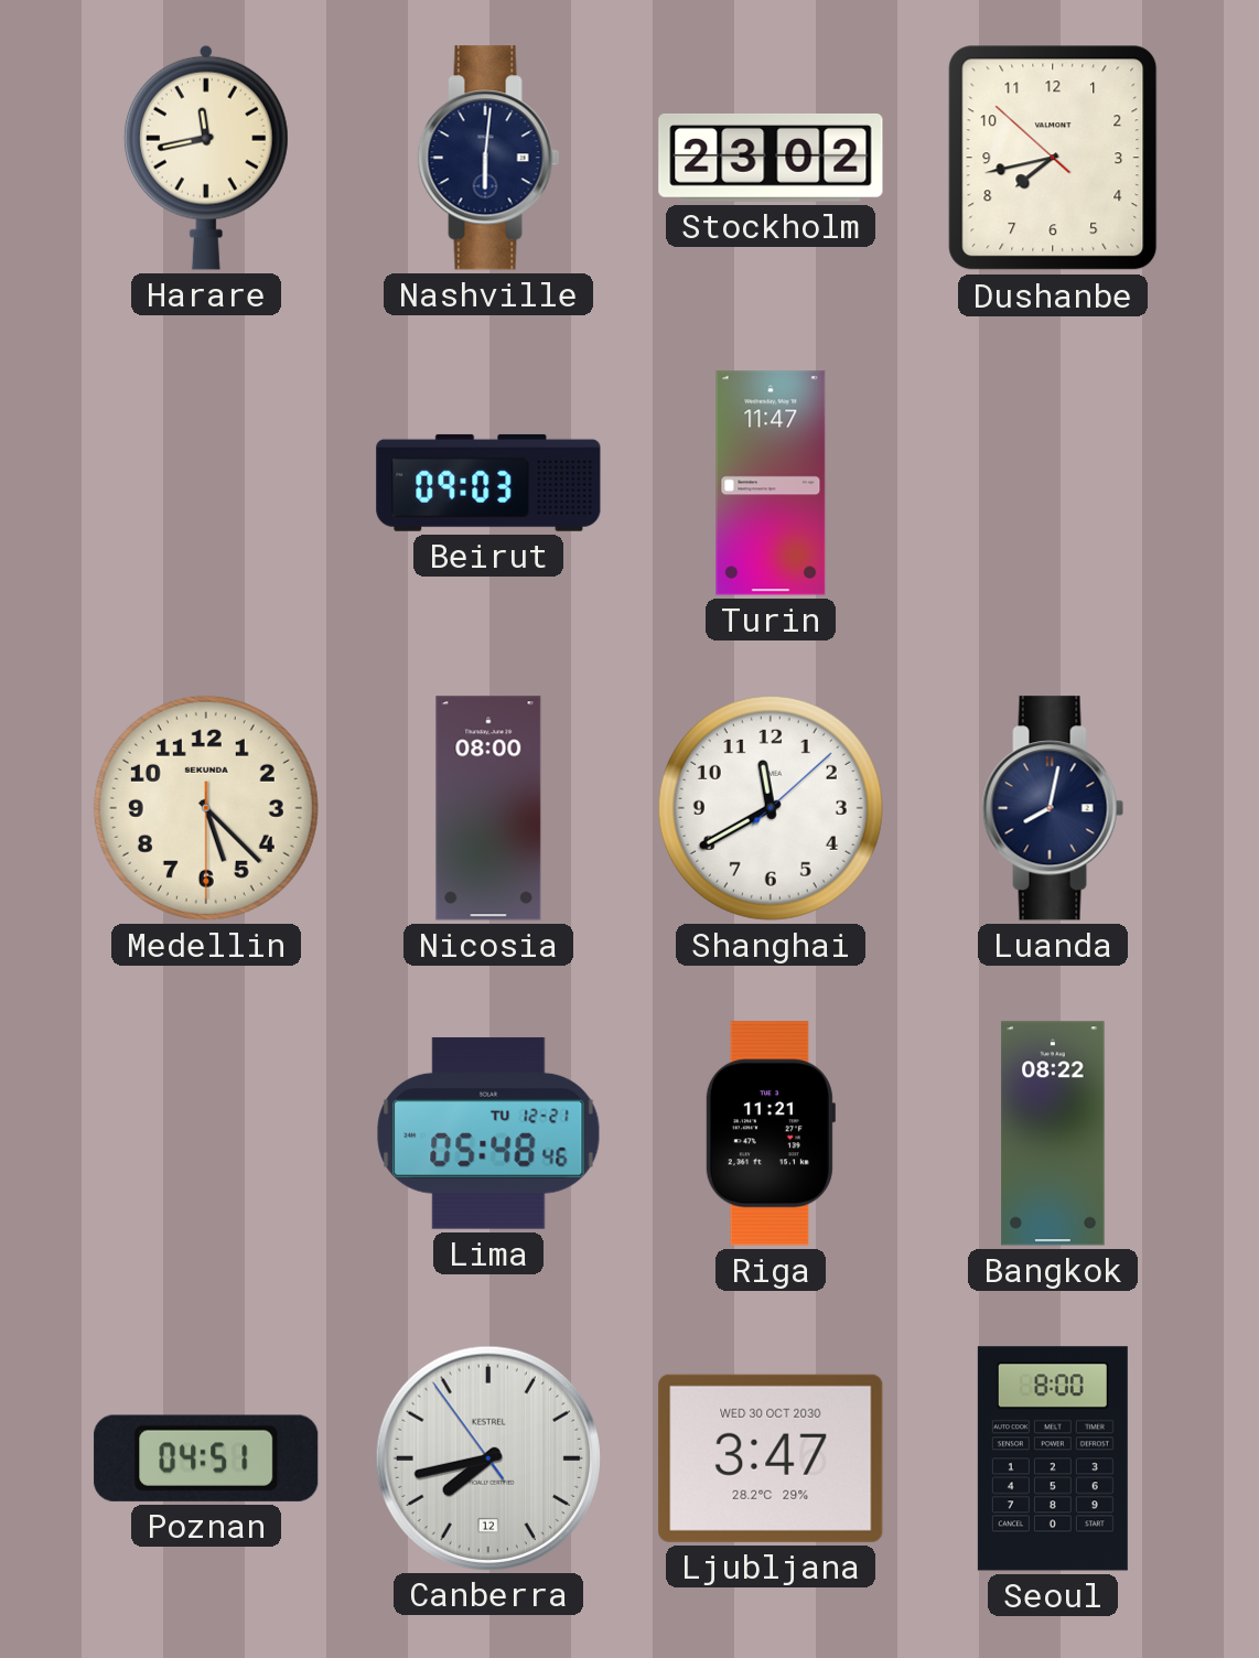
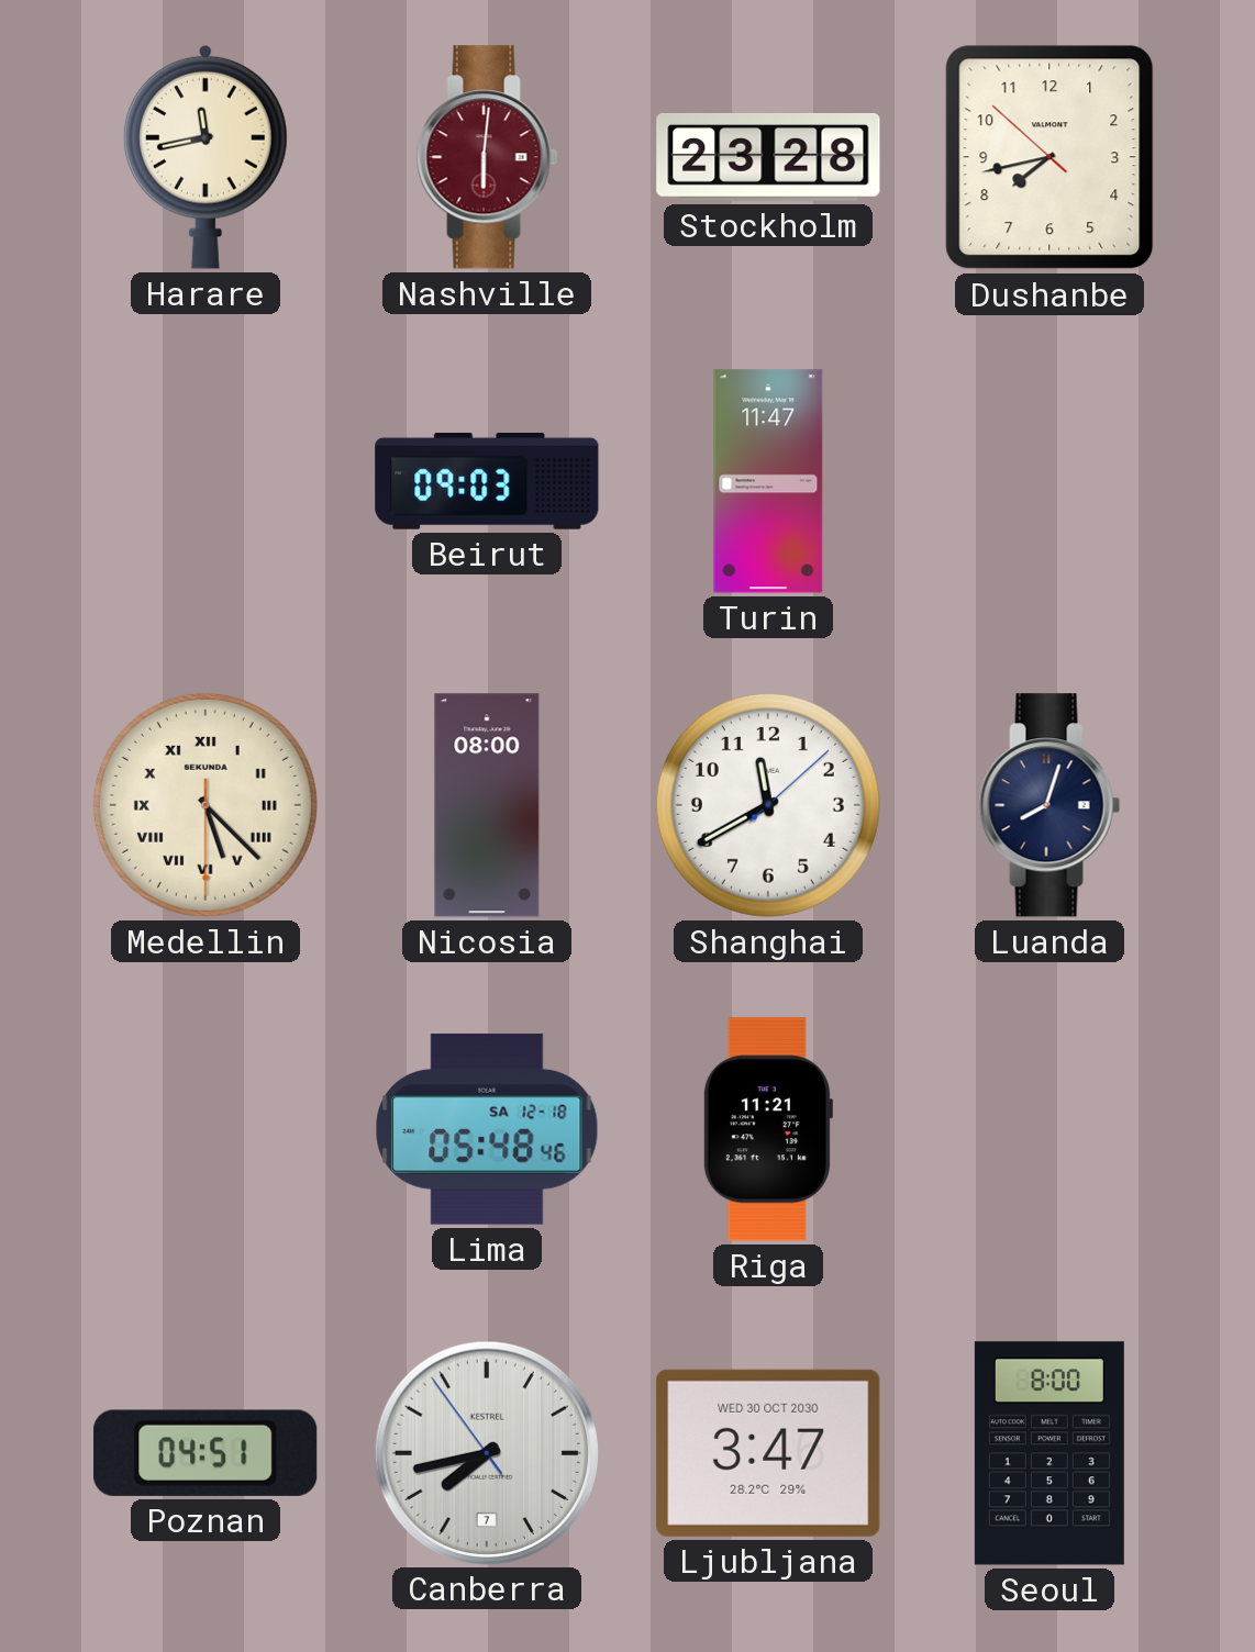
Nashville dial: navy -> burgundy (487, 157)
Stockholm: 23:02 -> 23:28 (768, 157)
Medellin numerals: Arabic -> Roman (206, 805)
Luanda: 8:02 -> 8:03 (1049, 805)
Lima date: TU 12-21 -> SA 12-18 (487, 1129)
Bangkok: 08:22 -> none (1053, 1133)
Canberra date: 12 -> 7 (486, 1452)
